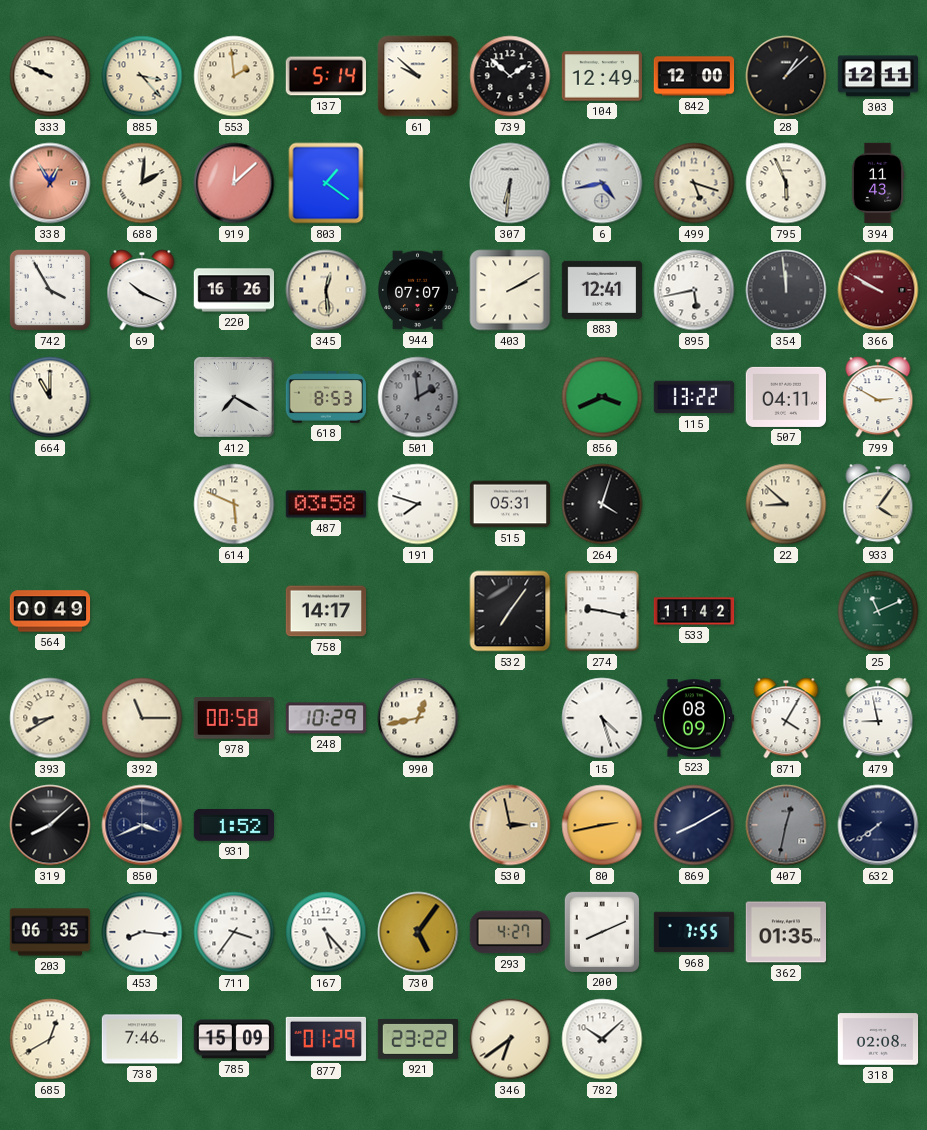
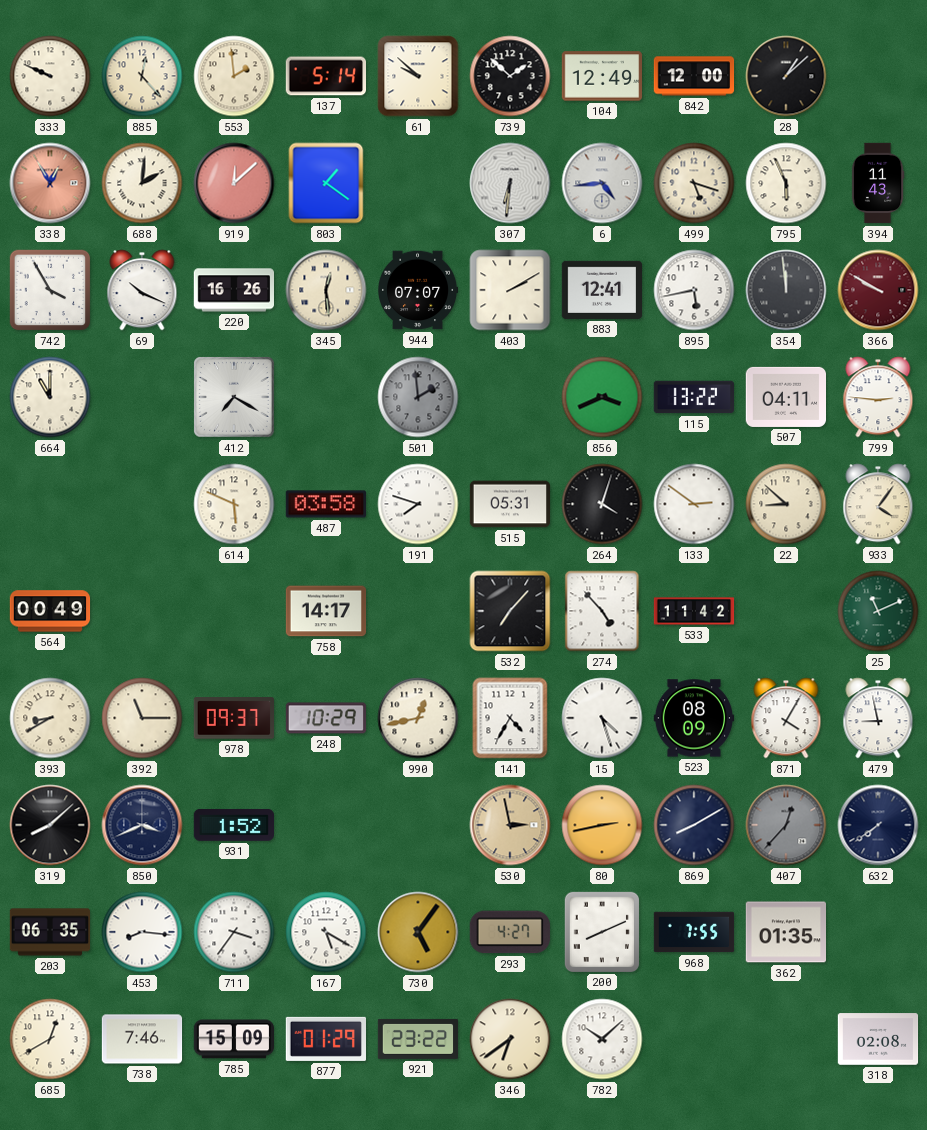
885: 3:23 -> 12:23 (142, 76)
303: 12:11 -> none (877, 76)
6: 4:43 -> 4:44 (602, 183)
618: 8:53 -> none (326, 397)
799: 2:50 -> 2:46 (878, 397)
133: none -> 2:51 (694, 504)
532: 7:06 -> 7:07 (510, 611)
274: 9:17 -> 4:53 (602, 611)
978: 00:58 -> 09:37 (233, 718)
141: none -> 4:35 (510, 718)
407: 12:32 -> 12:37 (786, 825)
167: 5:23 -> 5:20 (326, 932)
